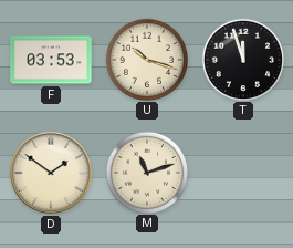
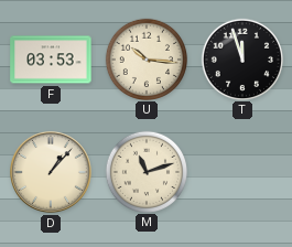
U: 10:18 -> 10:16 (145, 58)
D: 1:51 -> 1:07 (52, 173)
